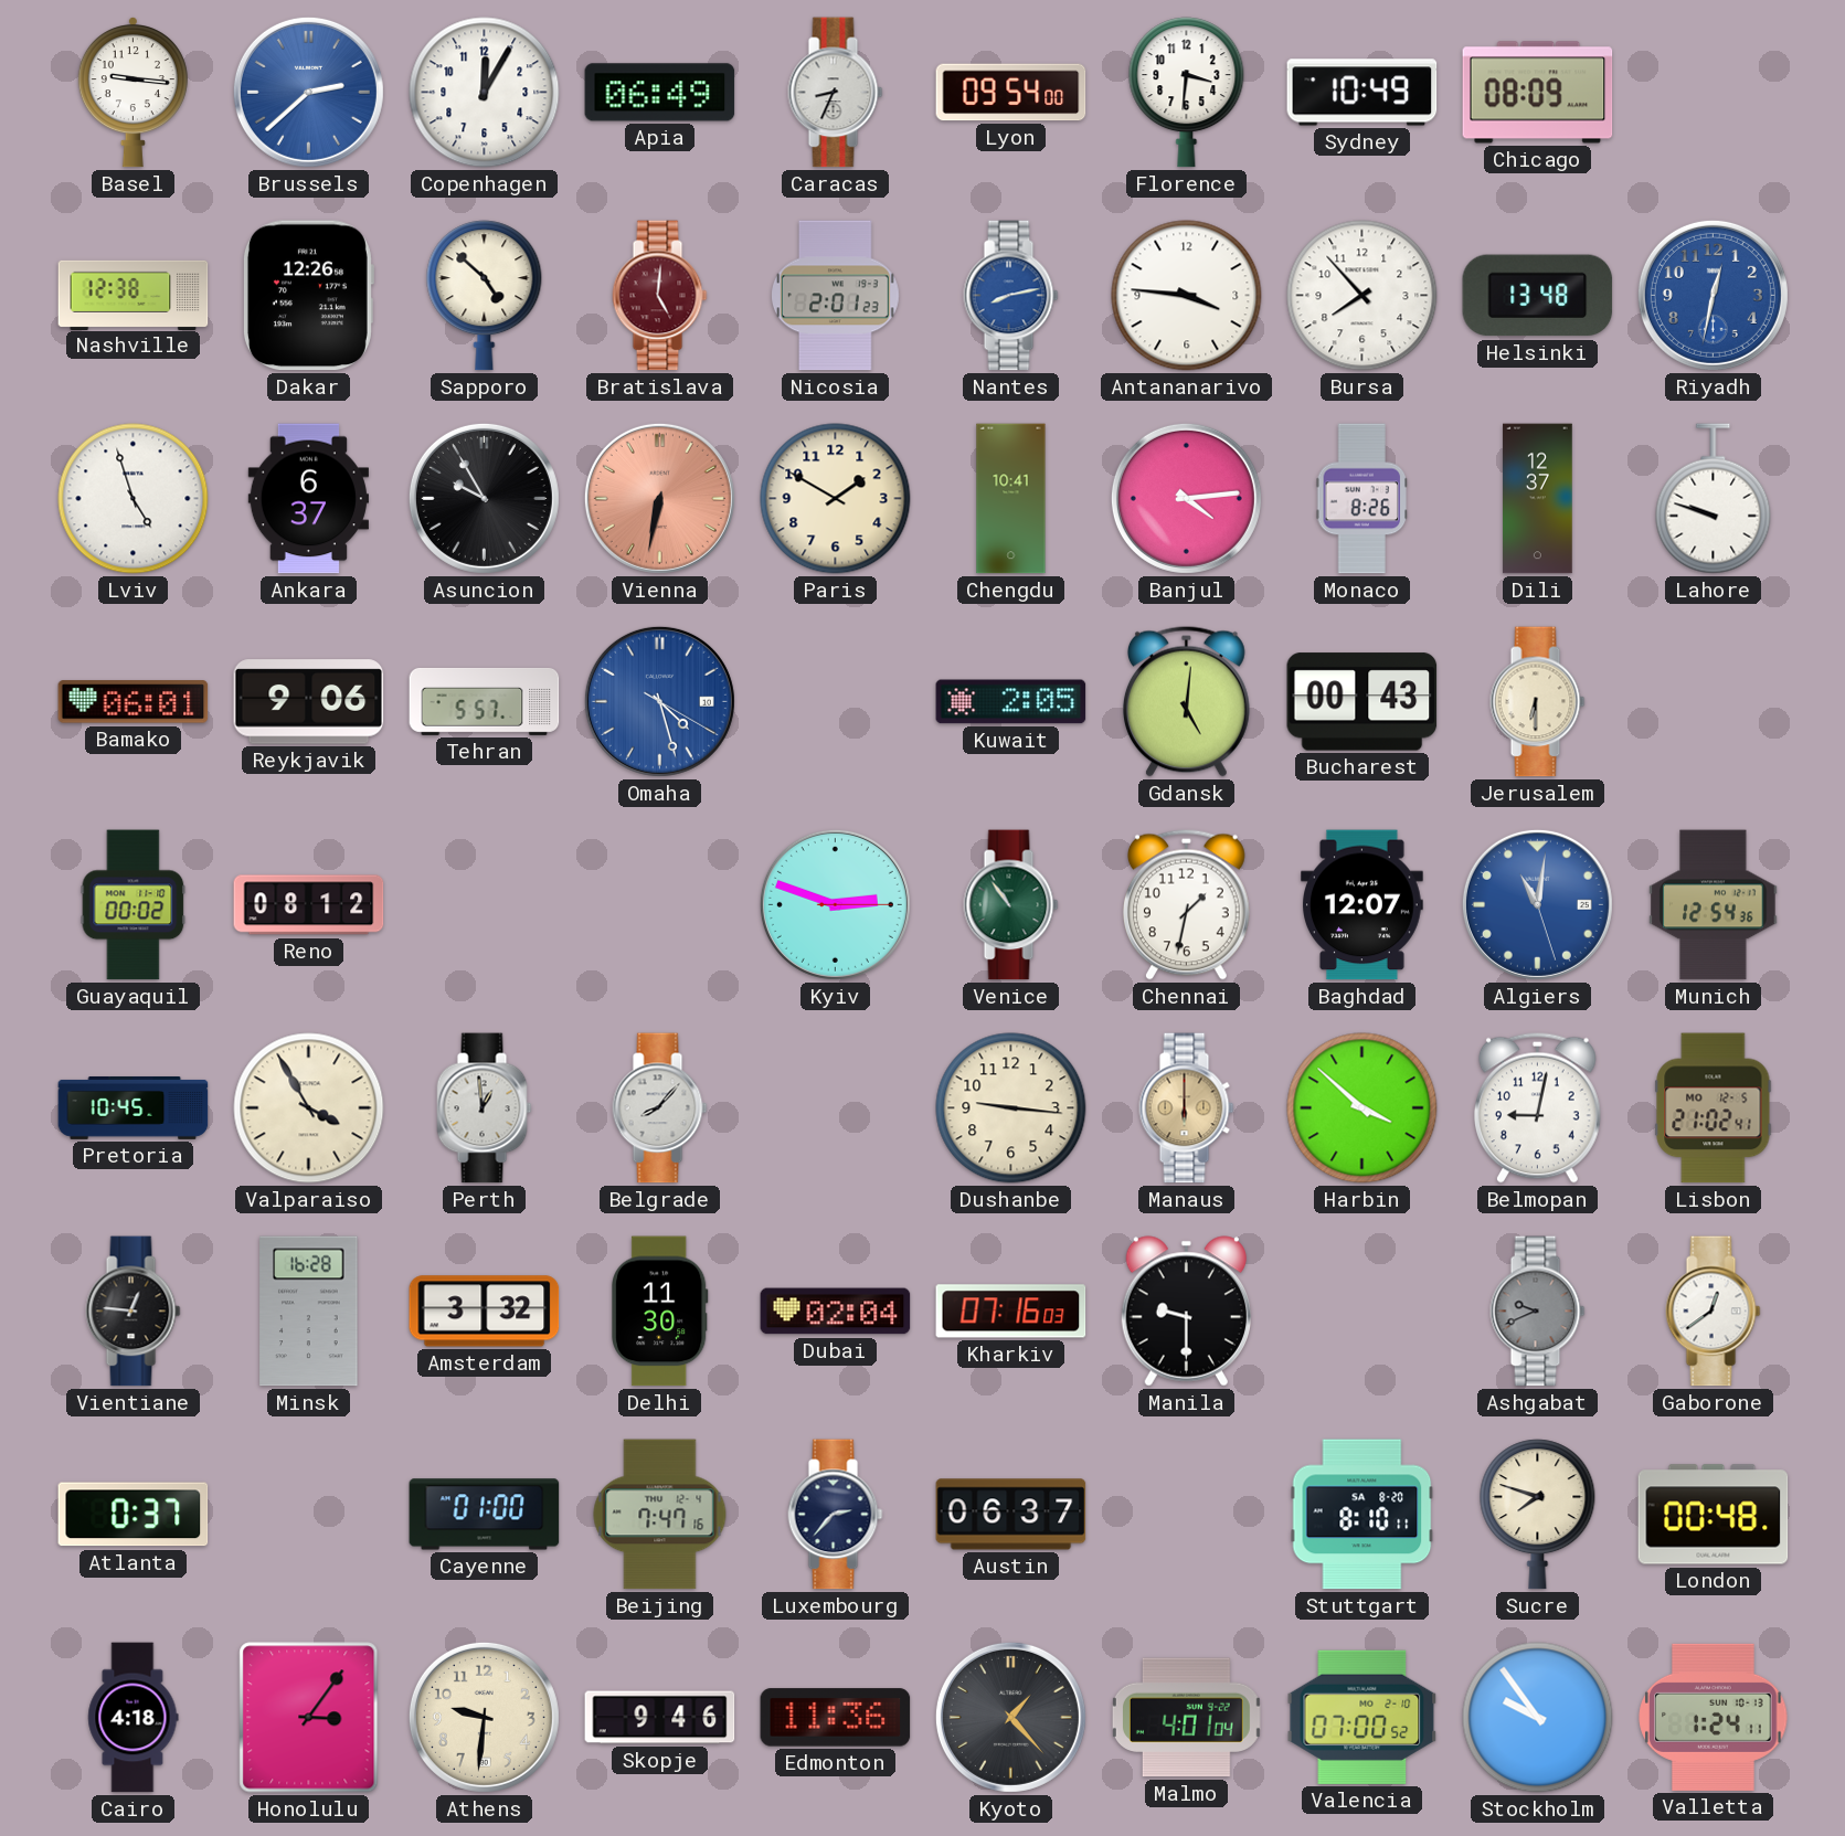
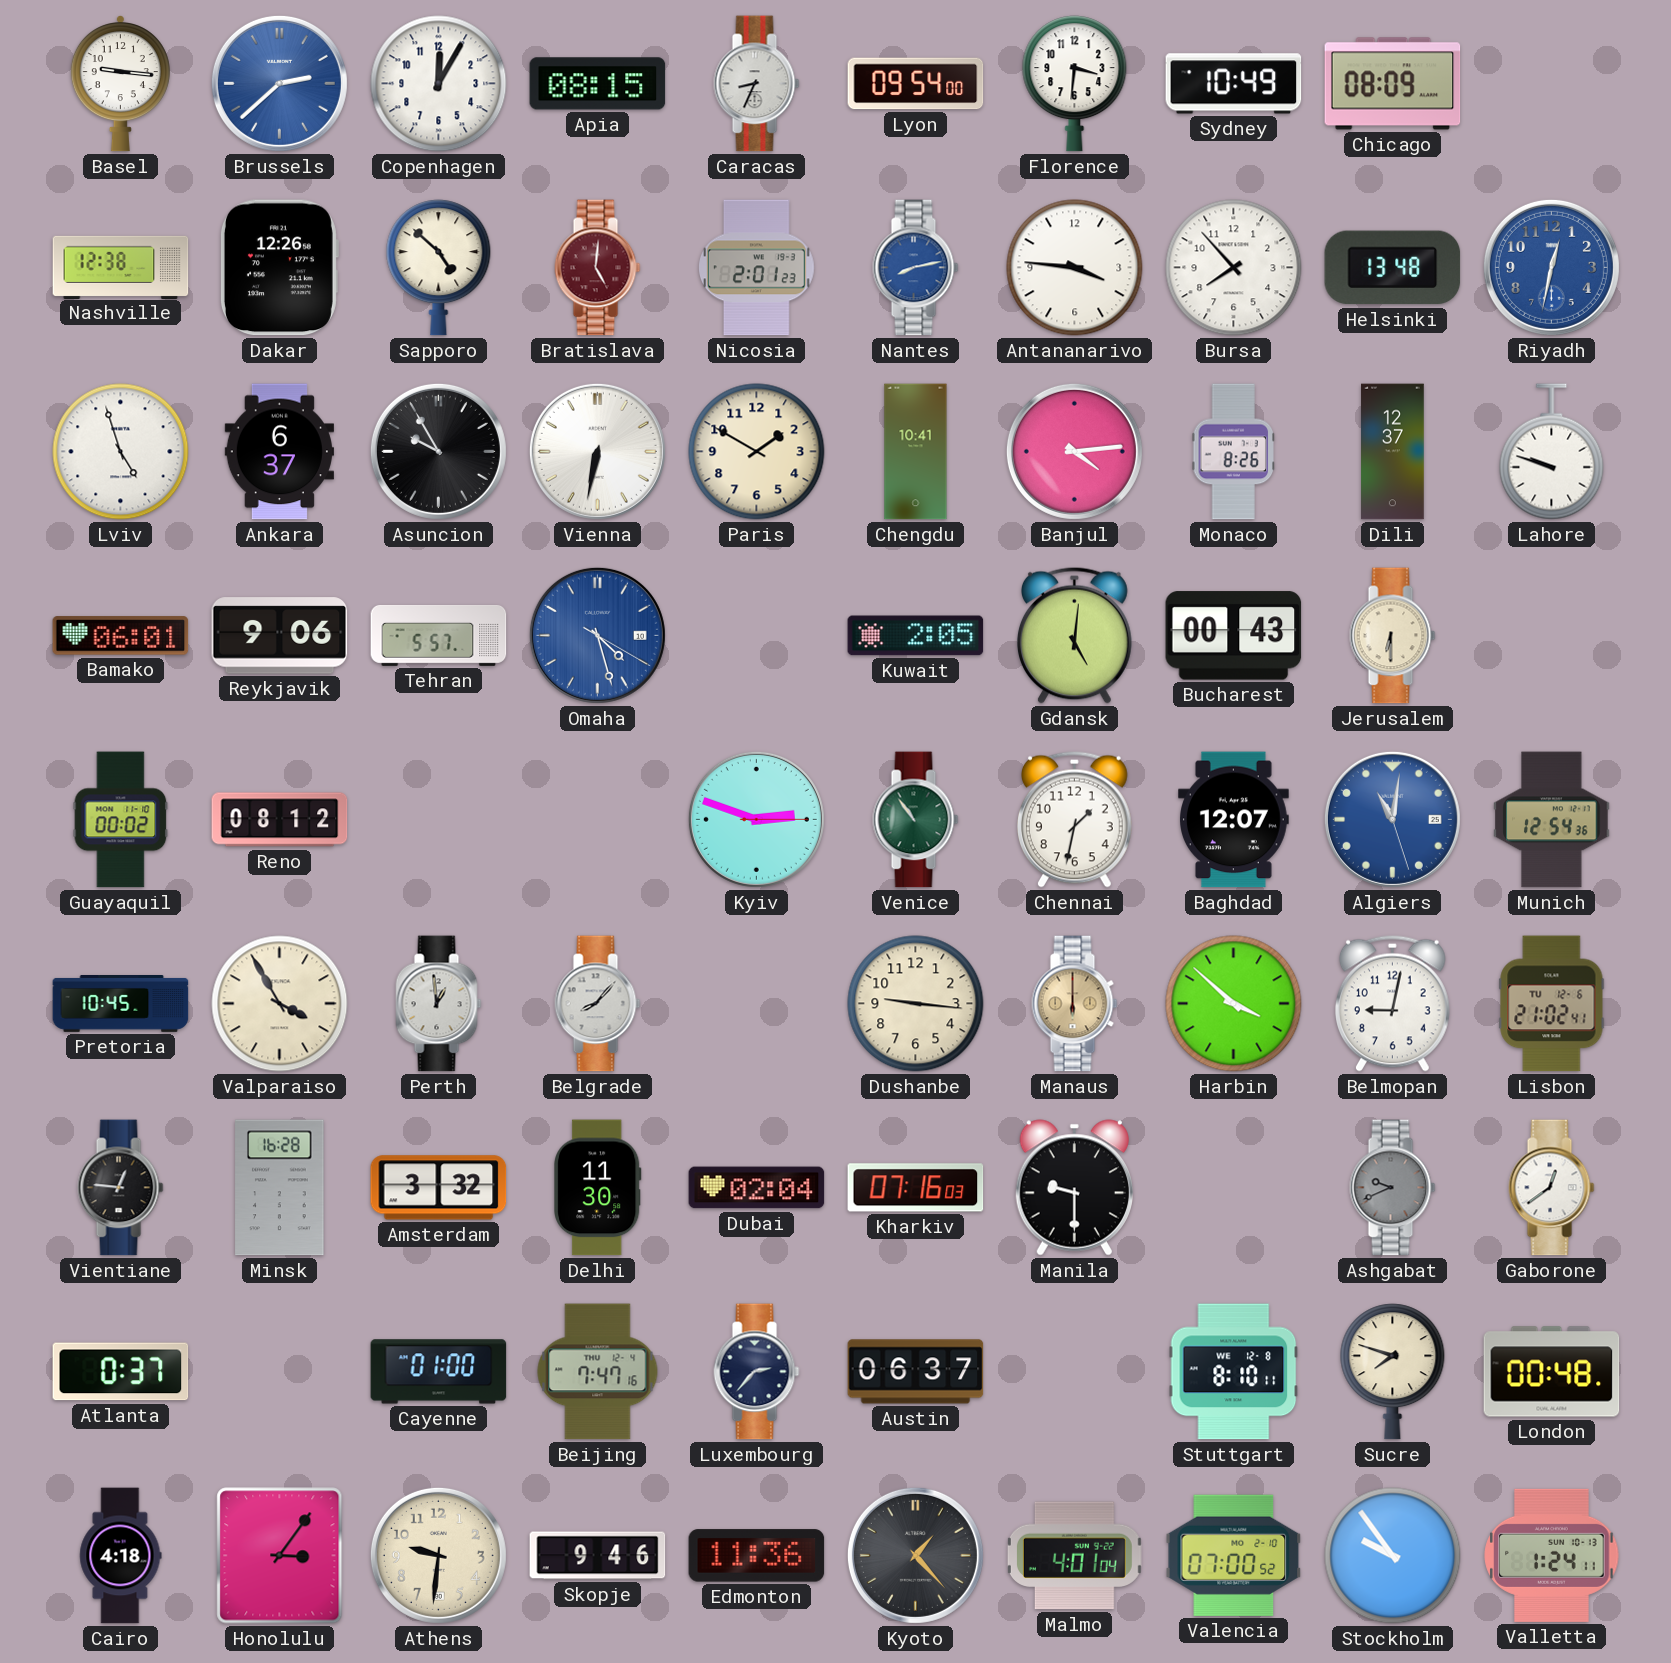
Apia: 06:49 -> 08:15 (598, 84)
Vienna dial: salmon -> white (597, 451)
Lisbon date: MO 12-5 -> TU 12-6 (1552, 1004)
Stuttgart date: SA 8-20 -> WE 12-8 (1234, 1372)
